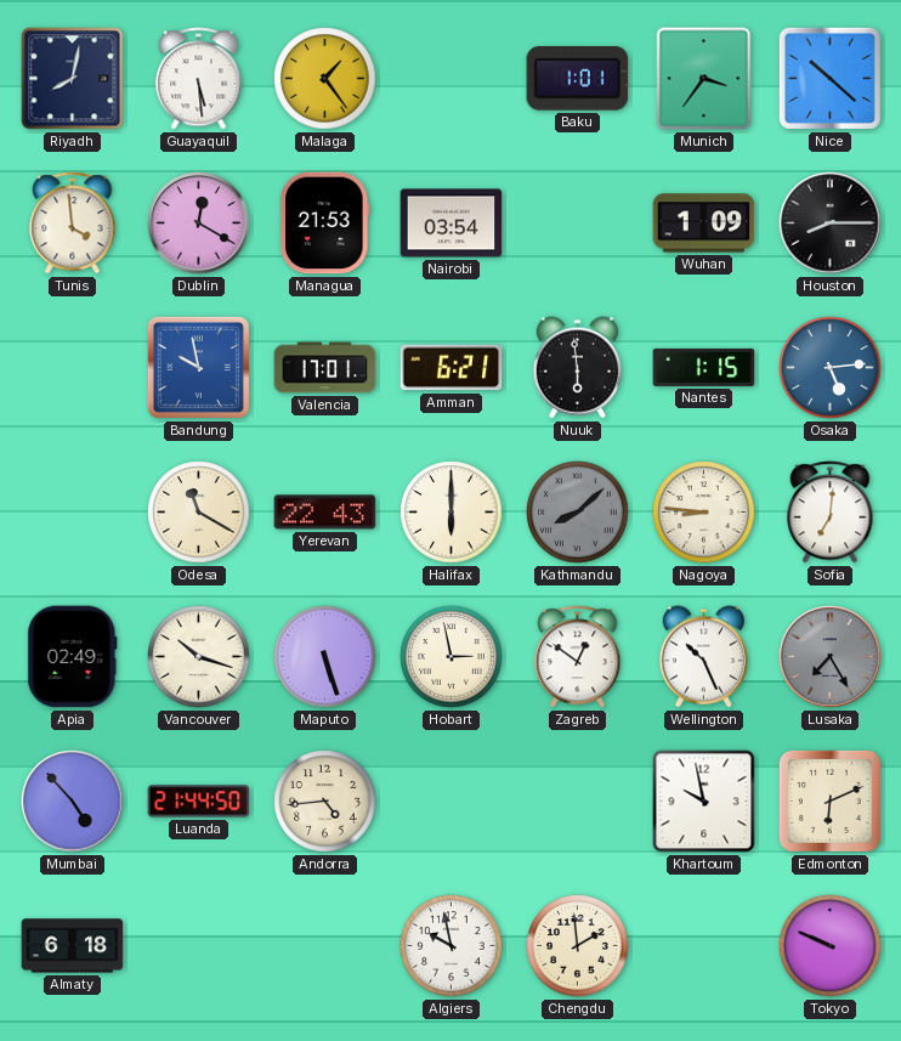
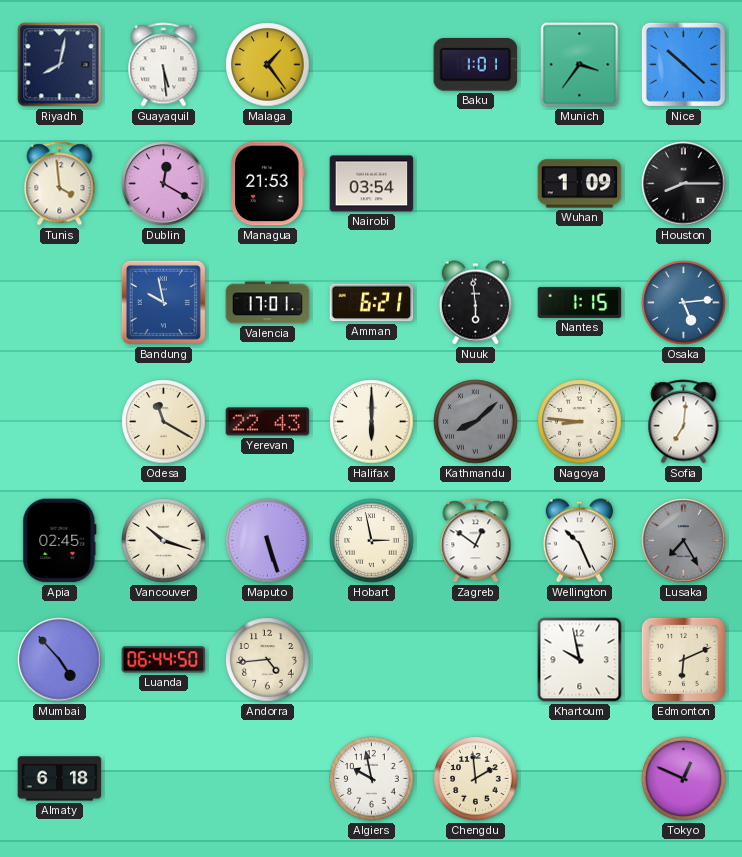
Apia: 02:49 -> 02:45 (60, 541)
Luanda: 21:44 -> 06:44 (164, 660)
Tokyo: 9:49 -> 12:49 (684, 779)
